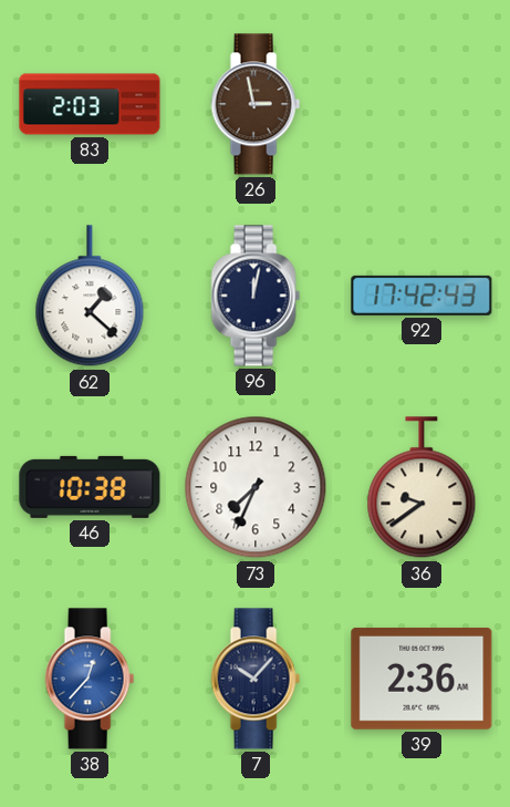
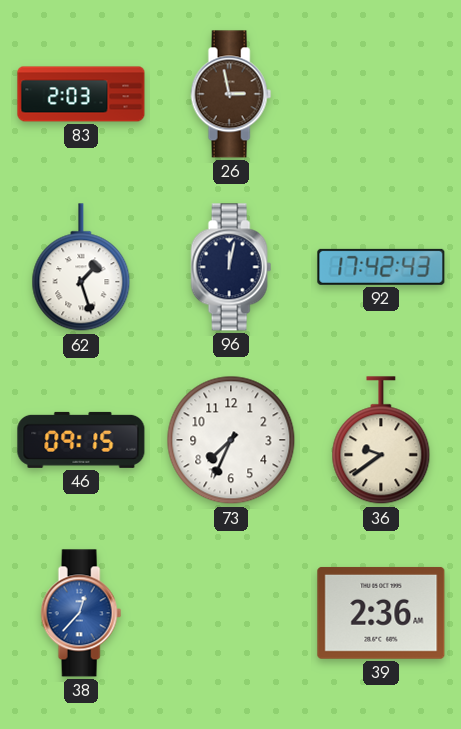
62: 1:22 -> 1:27 (81, 268)
46: 10:38 -> 09:15 (81, 440)
7: 10:07 -> none (256, 679)
